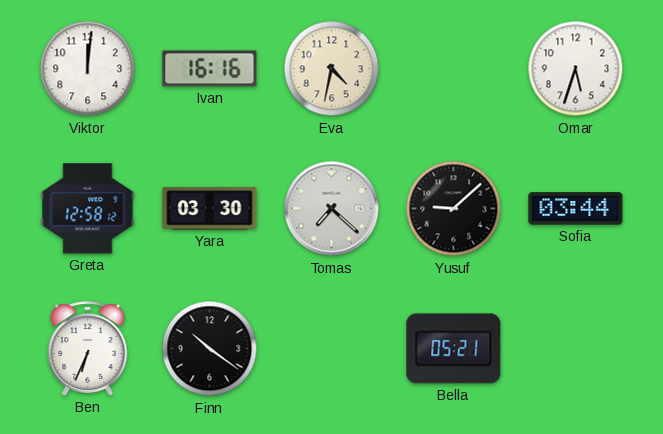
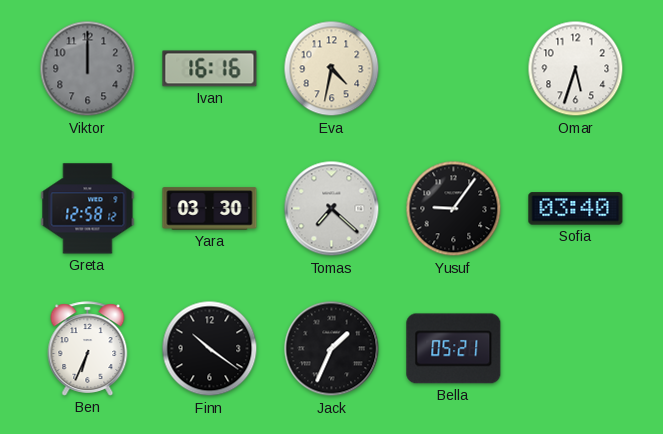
Viktor: 12:01 -> 12:00 (88, 69)
Viktor dial: white -> grey (88, 69)
Yusuf: 9:08 -> 9:06 (454, 209)
Sofia: 03:44 -> 03:40 (576, 209)
Jack: none -> 1:34 (332, 349)
